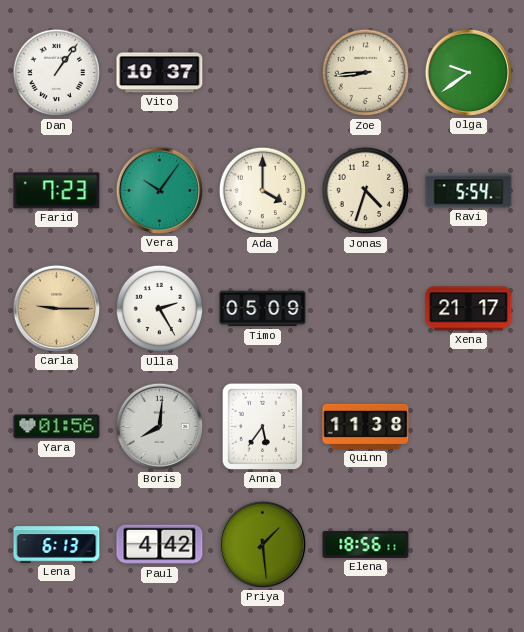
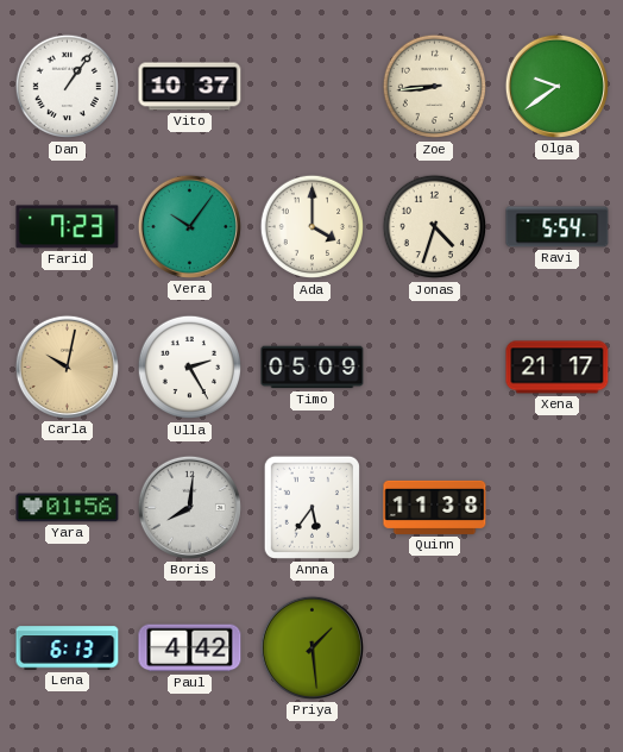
Carla: 9:15 -> 10:02 (67, 366)
Elena: 18:56 -> none (366, 544)
